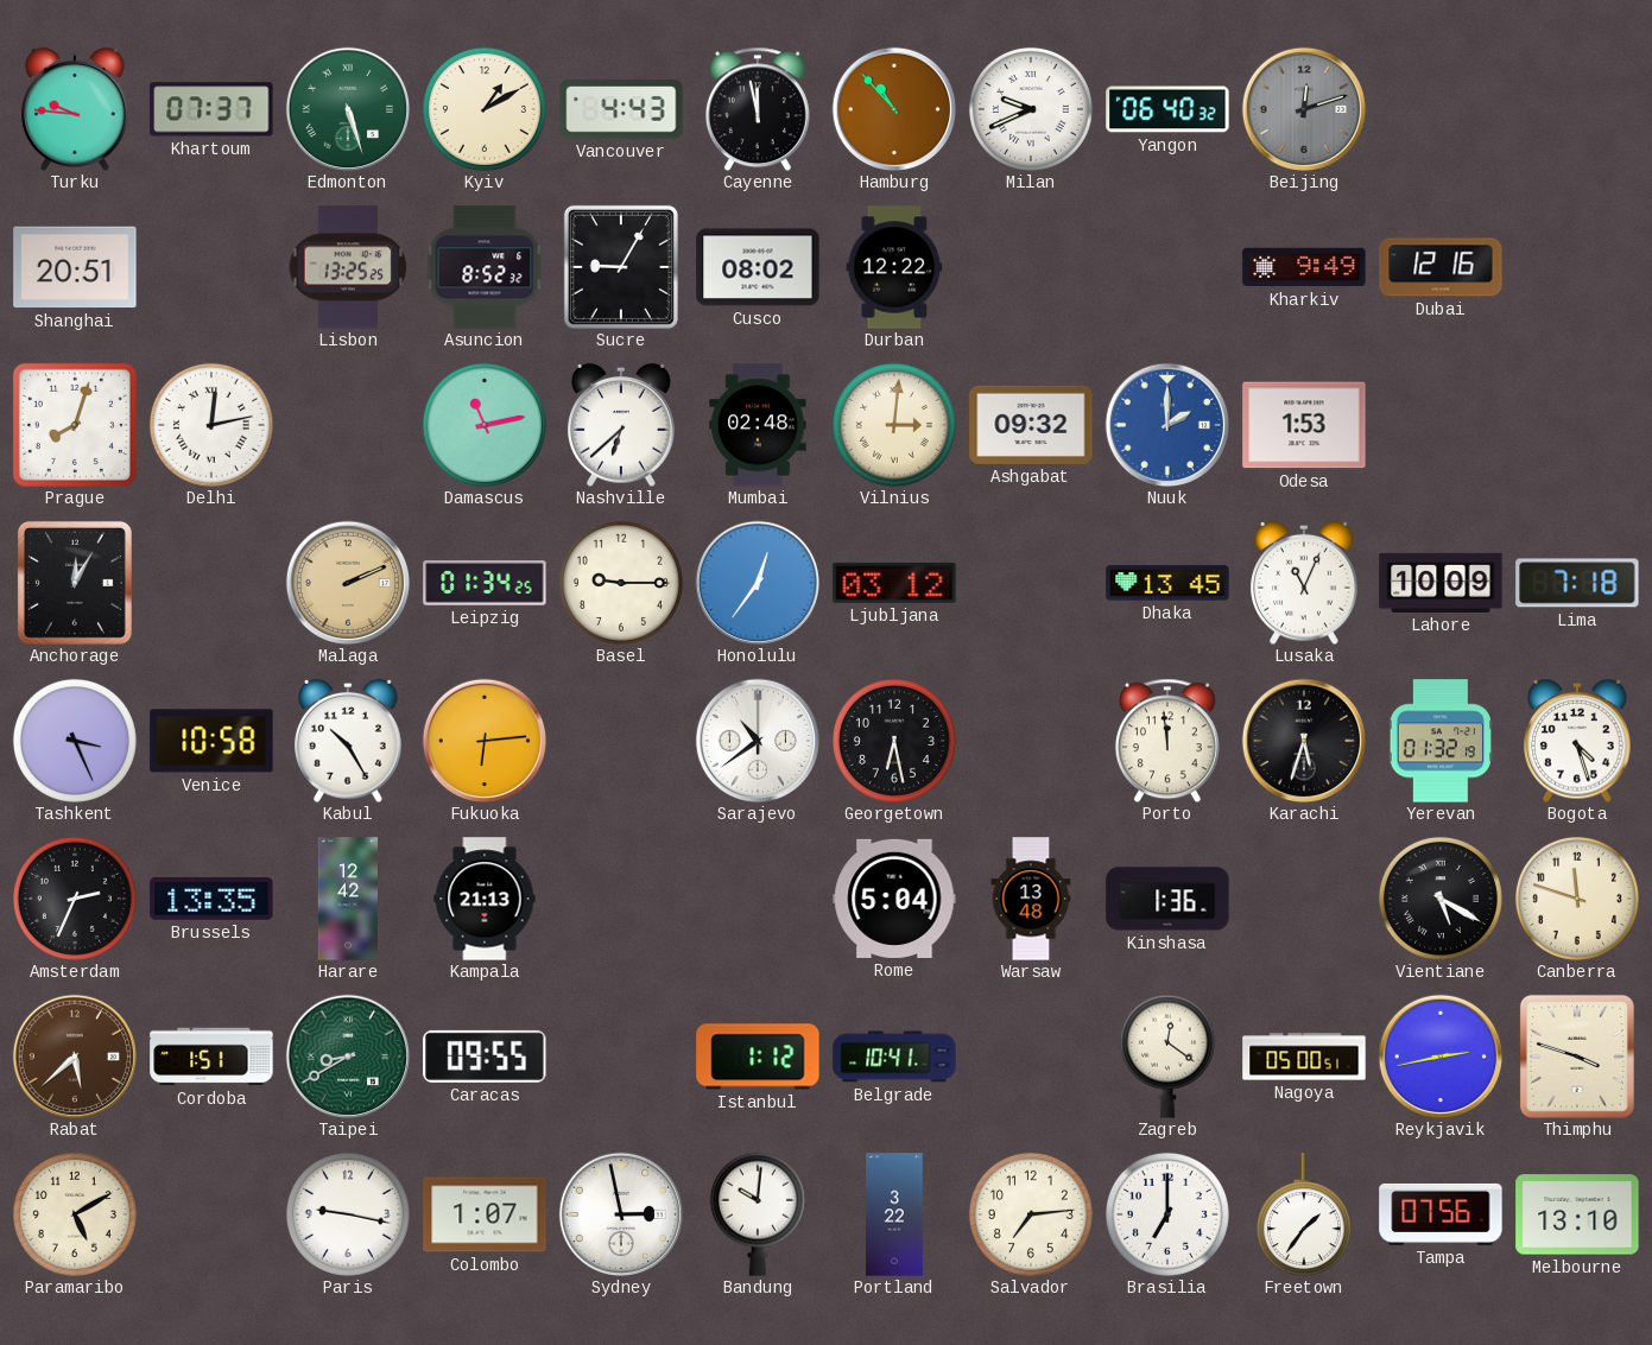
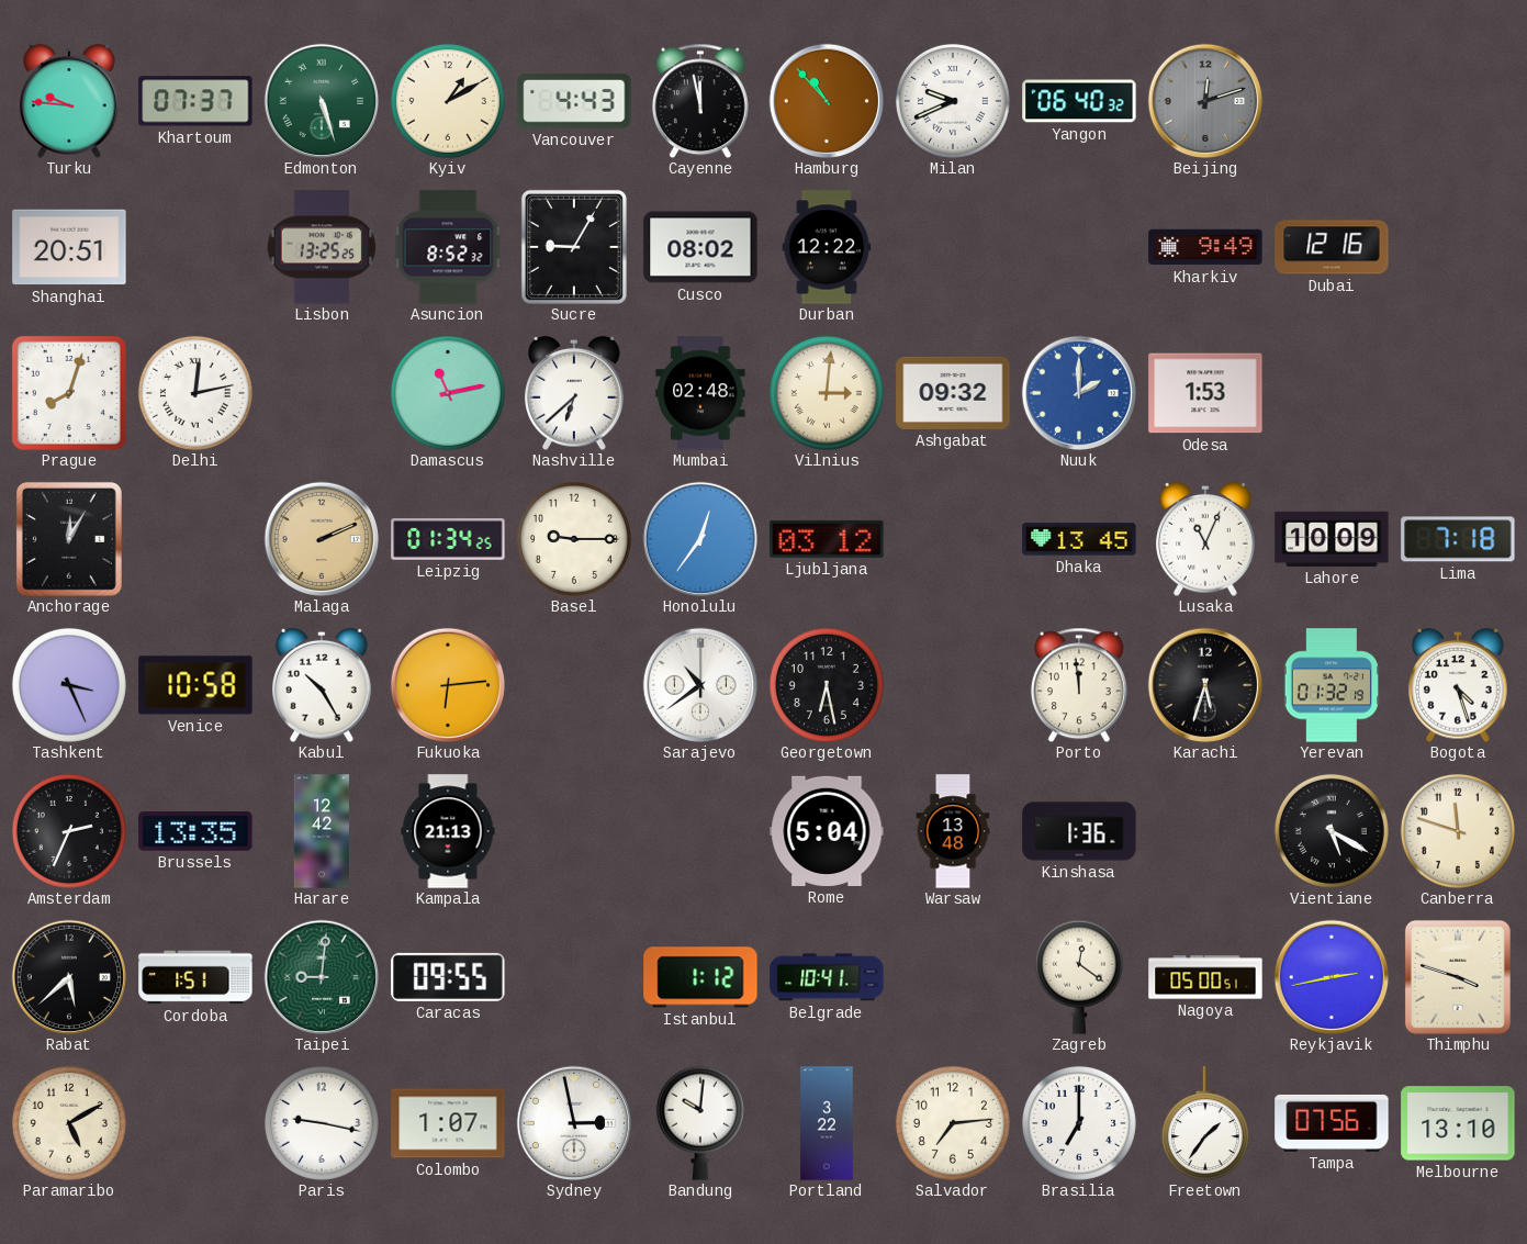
Rabat dial: brown -> black (68, 976)
Taipei: 8:40 -> 9:01 (321, 976)
